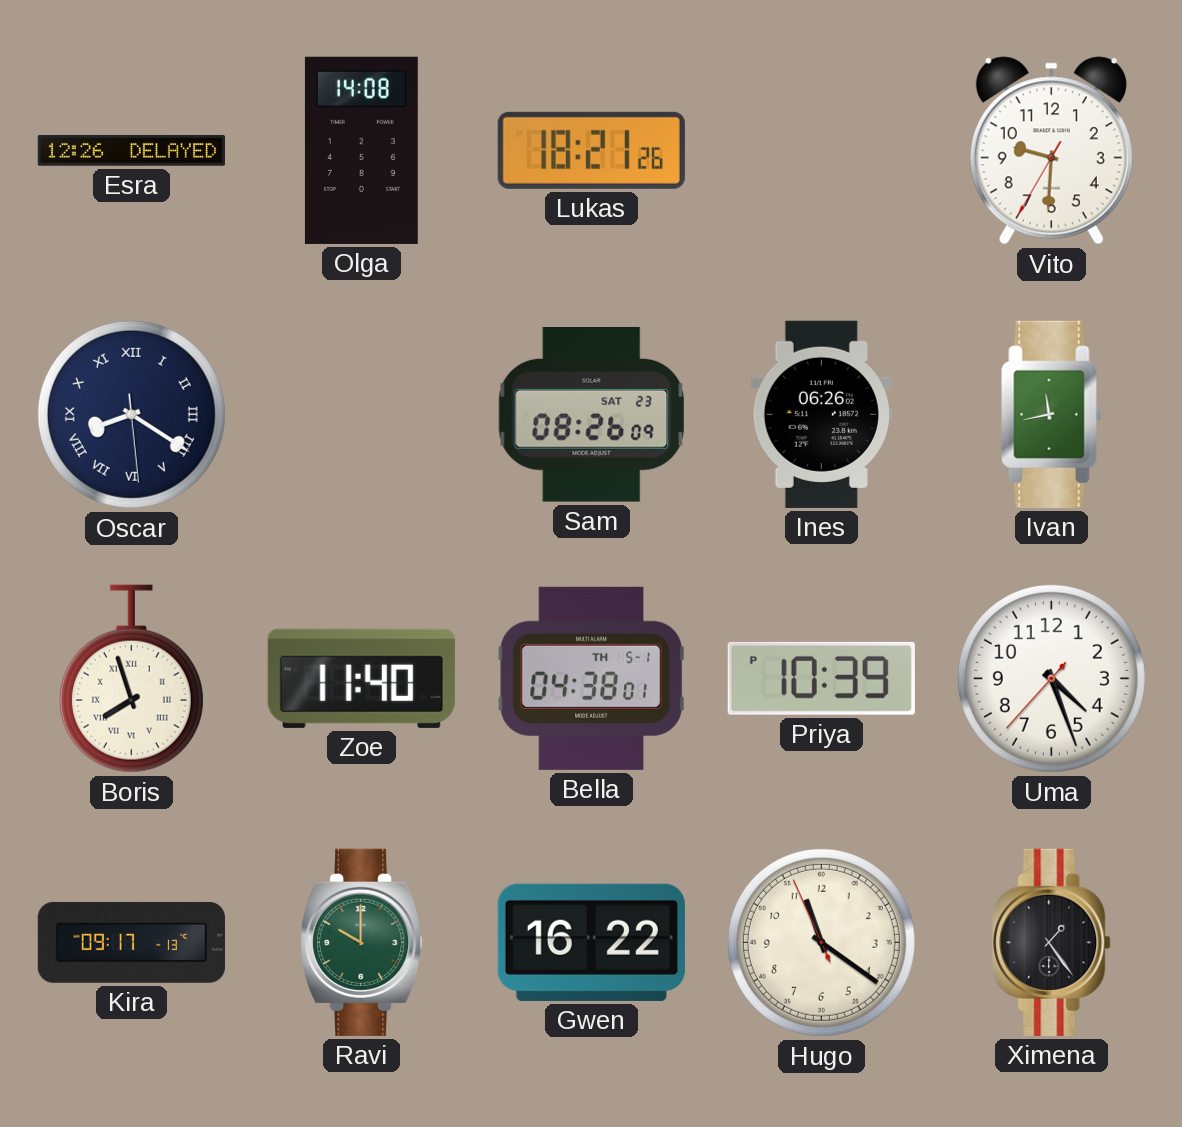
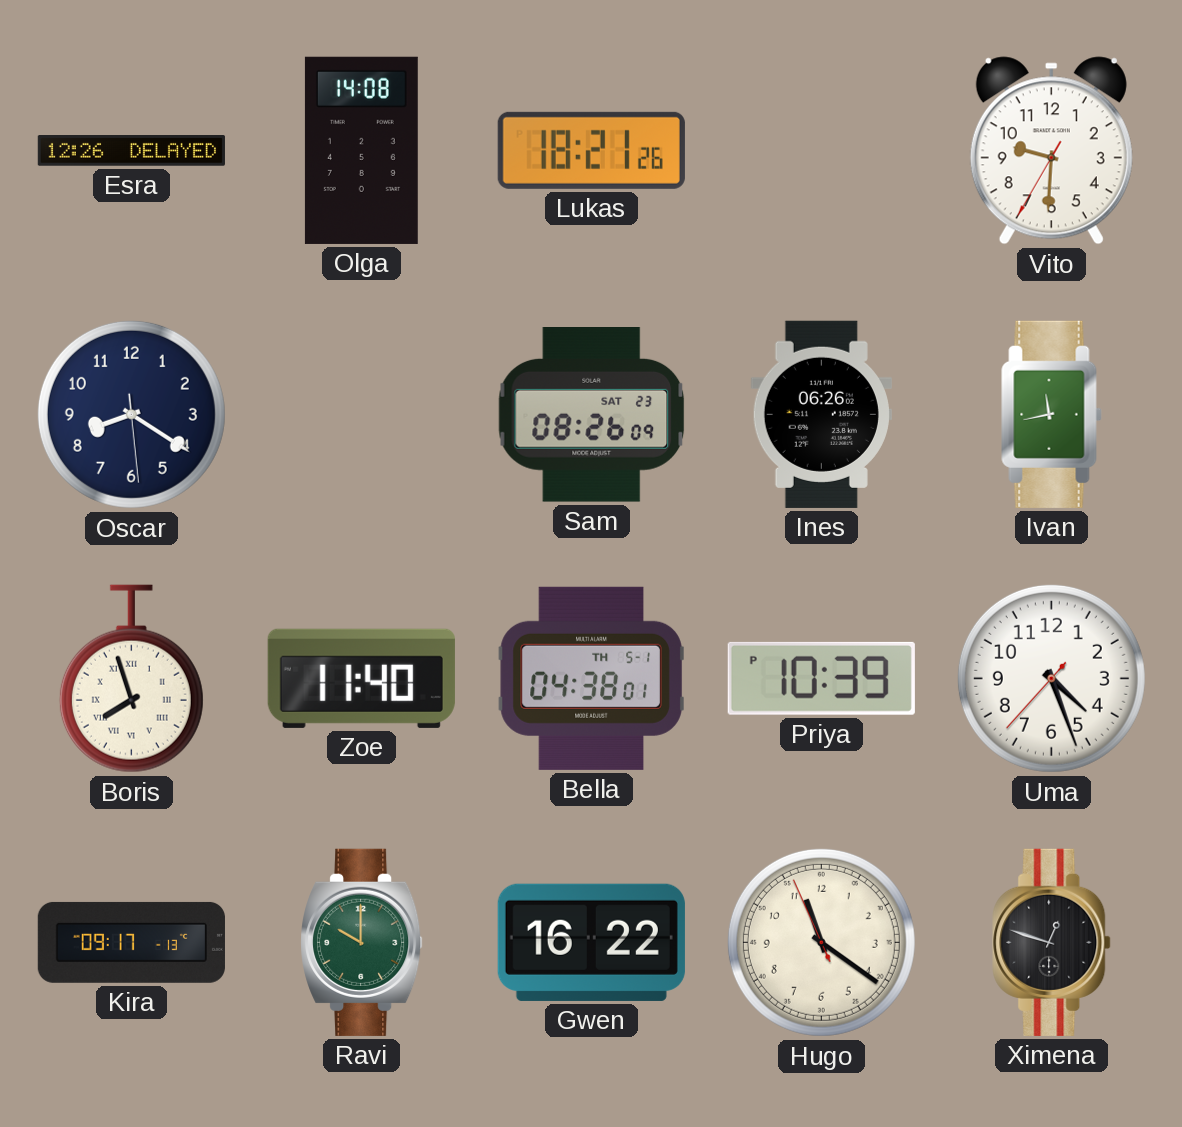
Oscar numerals: Roman -> Arabic (131, 414)
Ximena: 1:24 -> 12:48 (1052, 942)
